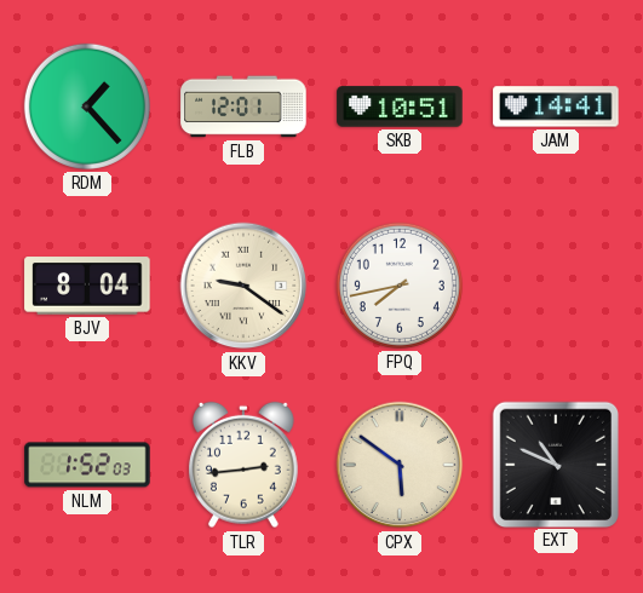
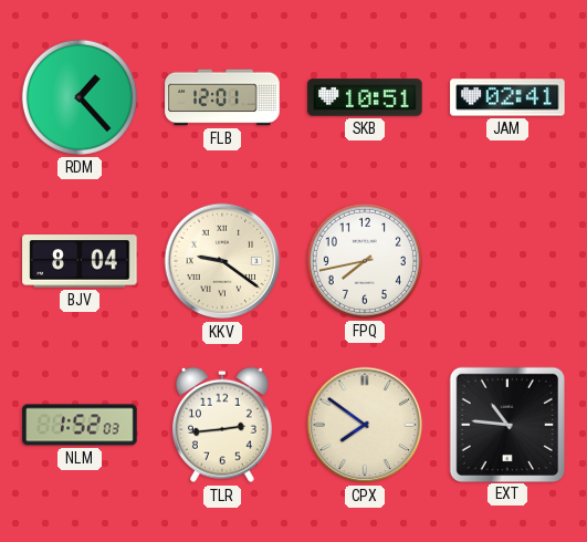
JAM: 14:41 -> 02:41 (507, 97)
CPX: 5:51 -> 7:51 (365, 425)
EXT: 10:49 -> 10:46 (506, 424)
